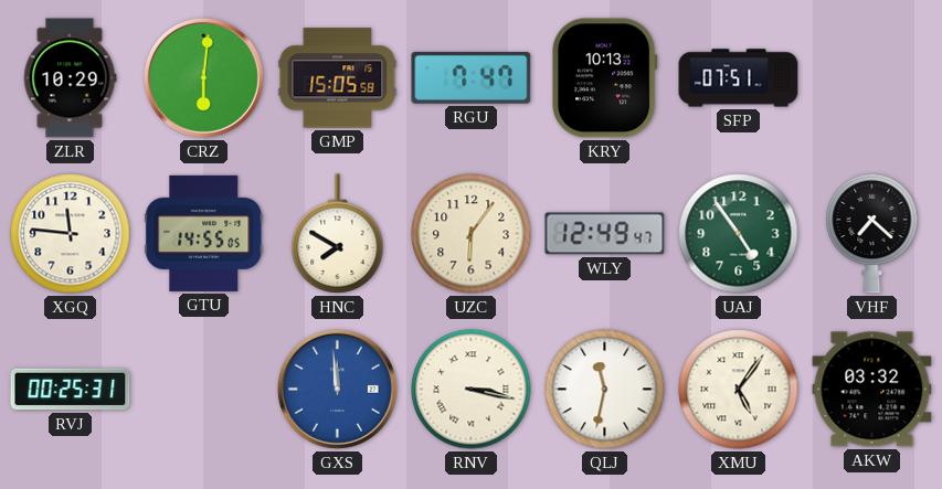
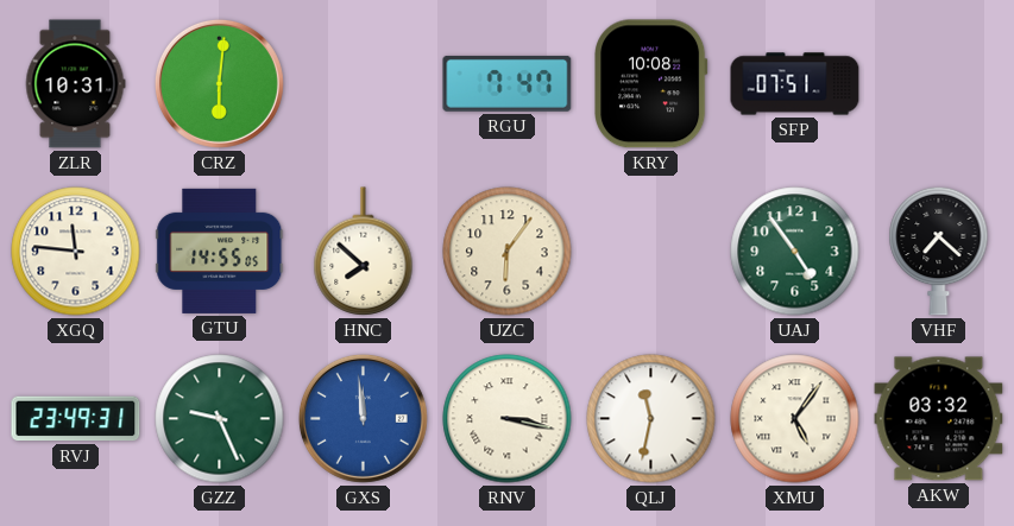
ZLR: 10:29 -> 10:31 (75, 84)
GMP: 15:05 -> none (338, 78)
KRY: 10:13 -> 10:08 (651, 84)
HNC: 7:50 -> 7:52 (364, 252)
WLY: 12:49 -> none (605, 234)
RVJ: 00:25 -> 23:49 (76, 419)
GZZ: none -> 9:26 (220, 419)
